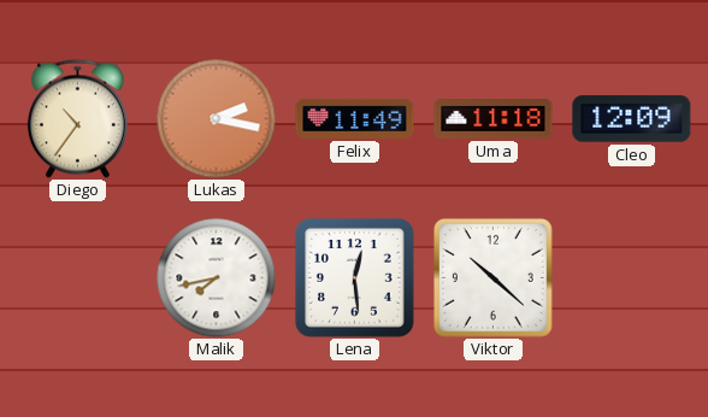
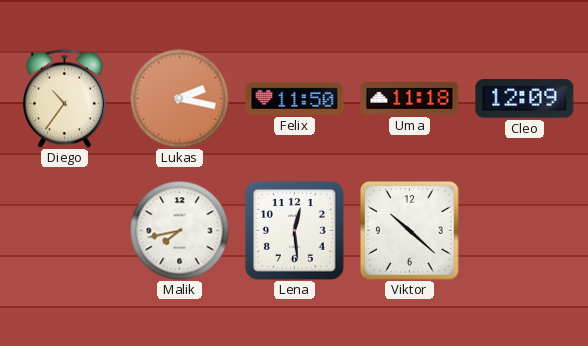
Felix: 11:49 -> 11:50 (295, 98)
